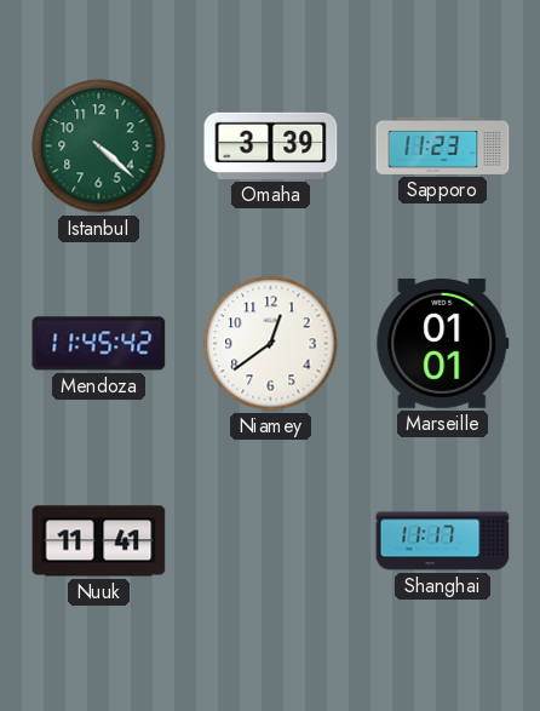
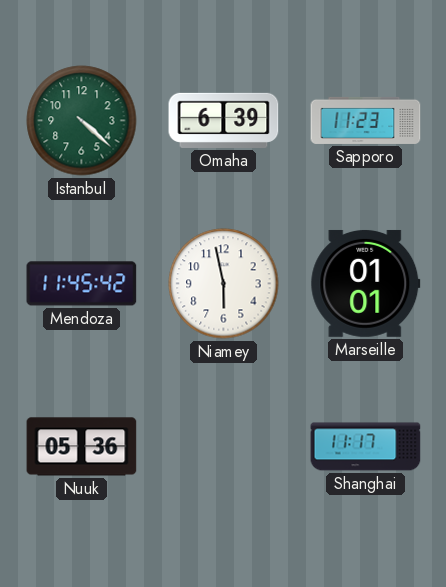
Omaha: 3:39 -> 6:39 (224, 120)
Niamey: 12:39 -> 5:58 (224, 284)
Nuuk: 11:41 -> 05:36 (82, 447)
